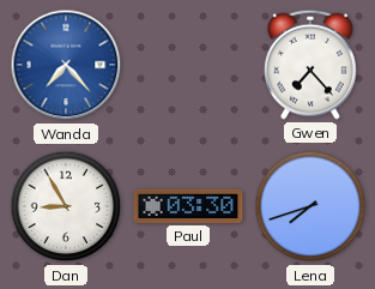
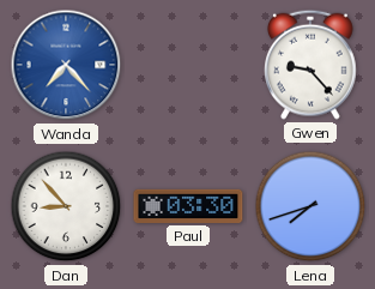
Gwen: 7:23 -> 9:23 (312, 65)
Dan: 8:55 -> 8:53 (66, 206)
